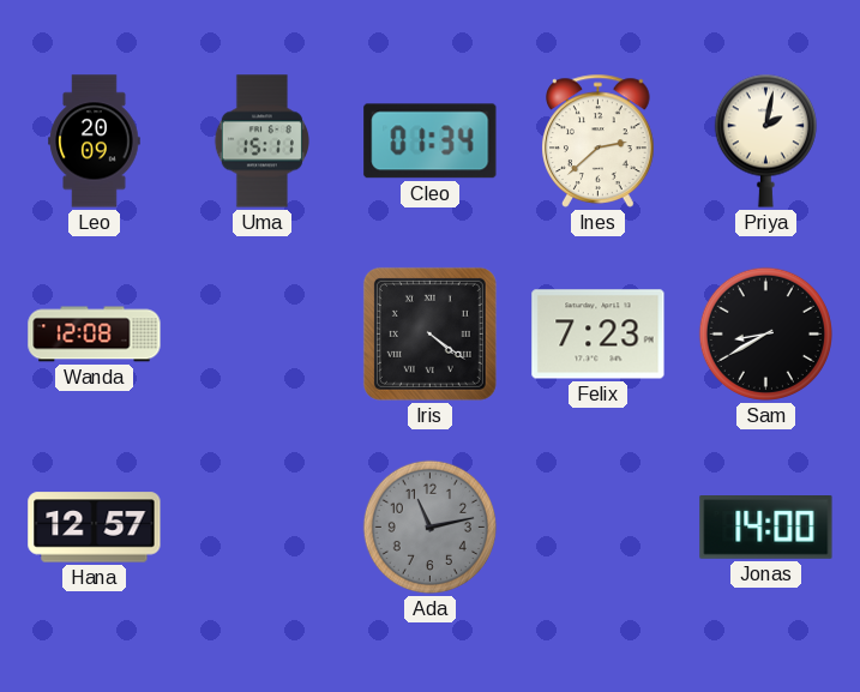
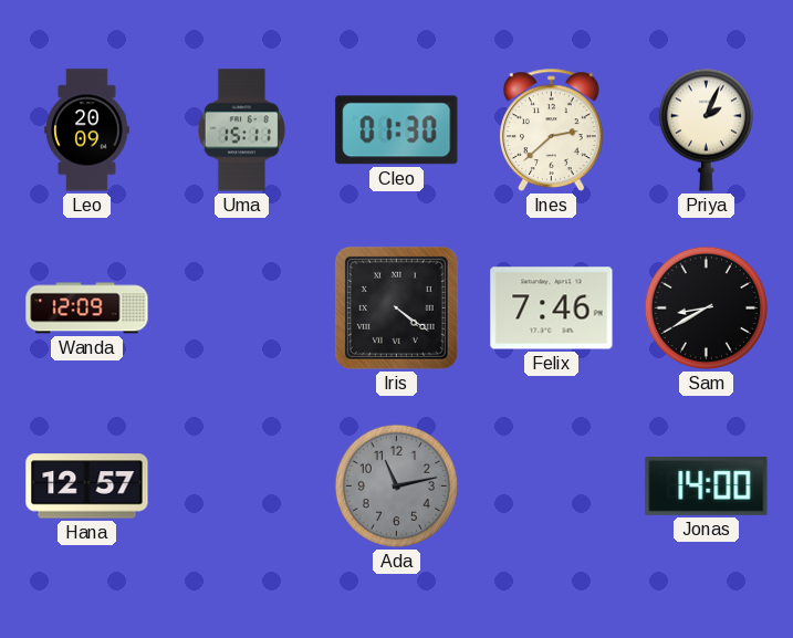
Cleo: 01:34 -> 01:30 (397, 130)
Priya: 2:02 -> 2:04 (706, 129)
Wanda: 12:08 -> 12:09 (87, 308)
Felix: 7:23 -> 7:46 (552, 308)
